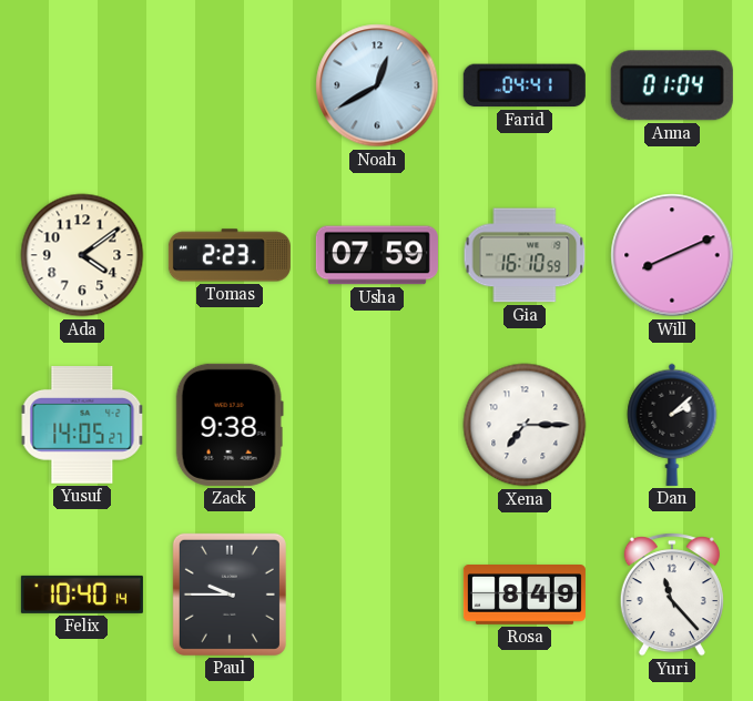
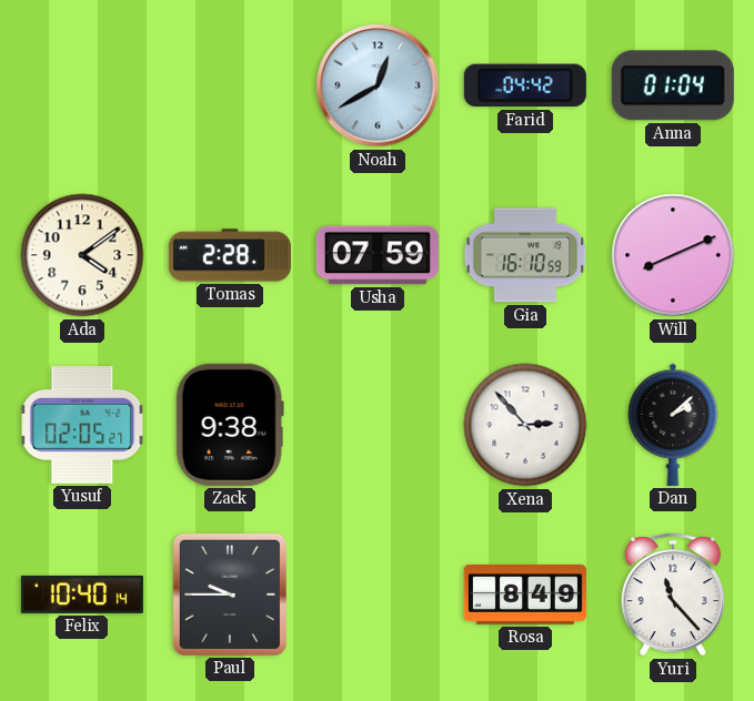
Farid: 04:41 -> 04:42 (525, 85)
Tomas: 2:23 -> 2:28 (230, 255)
Yusuf: 14:05 -> 02:05 (82, 426)
Xena: 7:15 -> 2:53 (525, 425)
